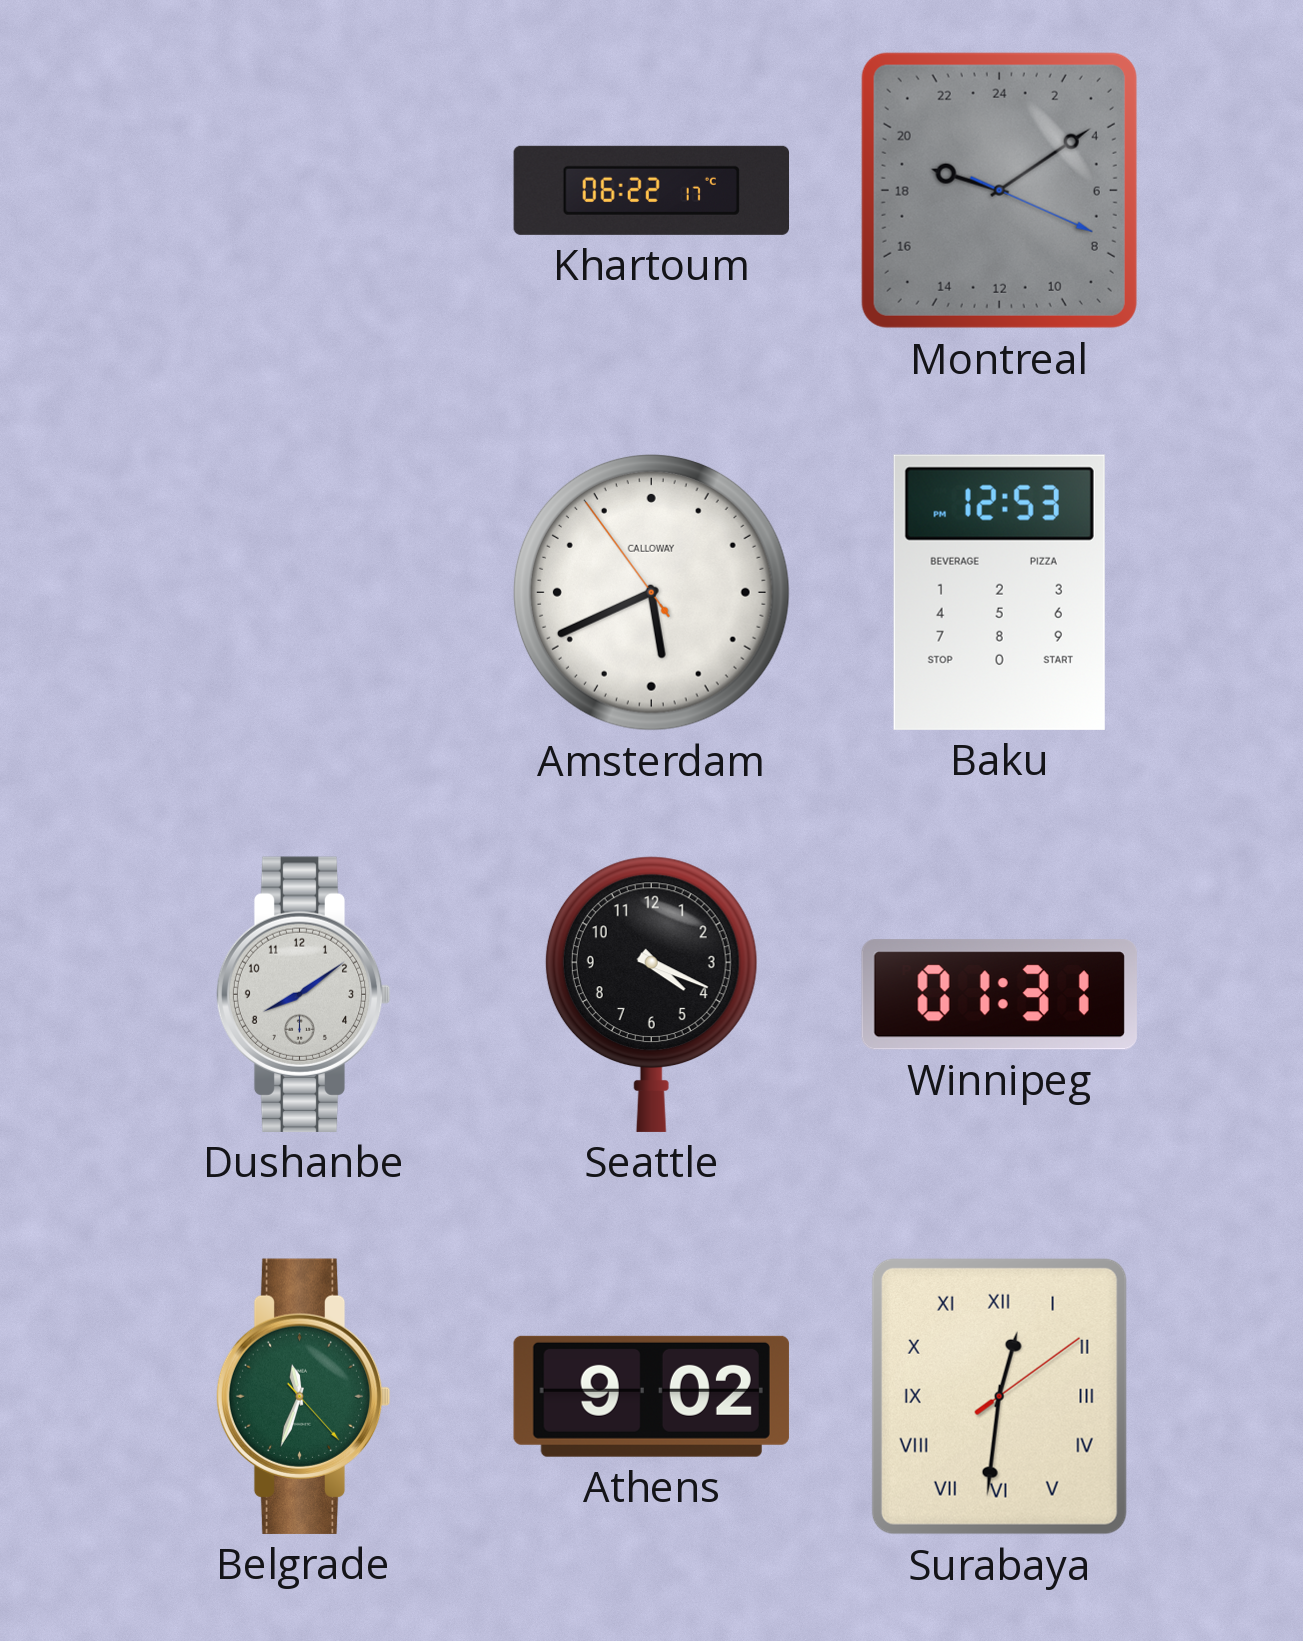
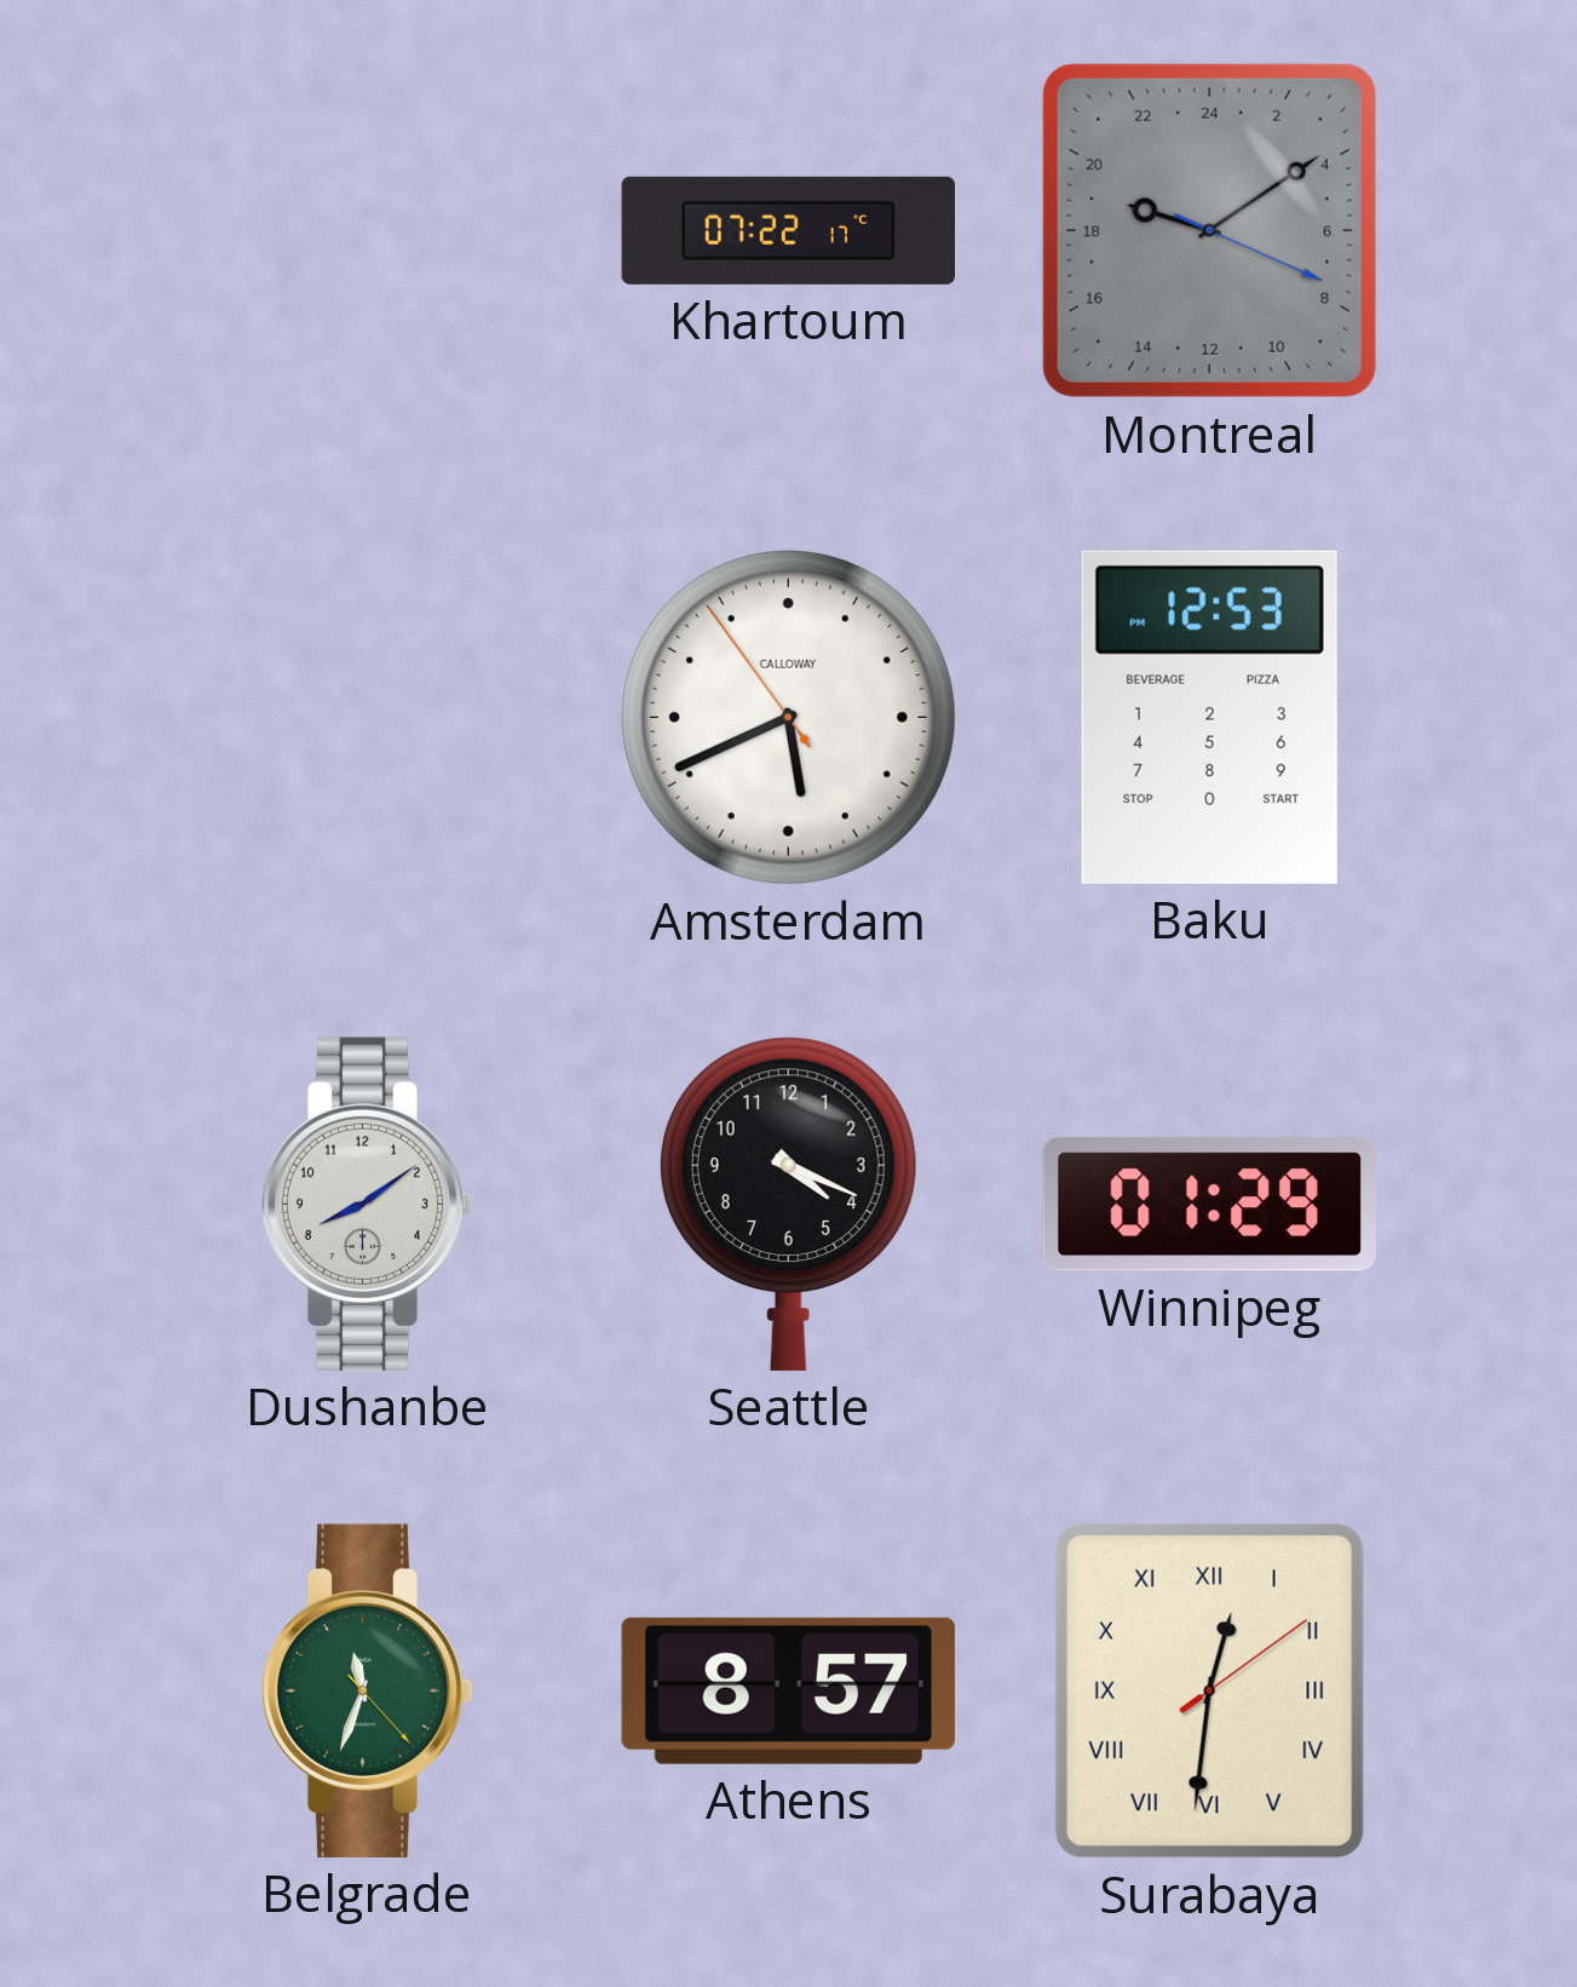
Khartoum: 06:22 -> 07:22 (788, 230)
Winnipeg: 01:31 -> 01:29 (1209, 1205)
Athens: 9:02 -> 8:57 (788, 1690)
